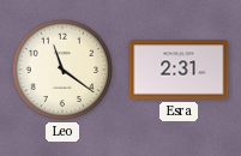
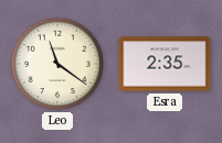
Esra: 2:31 -> 2:35 (165, 64)
